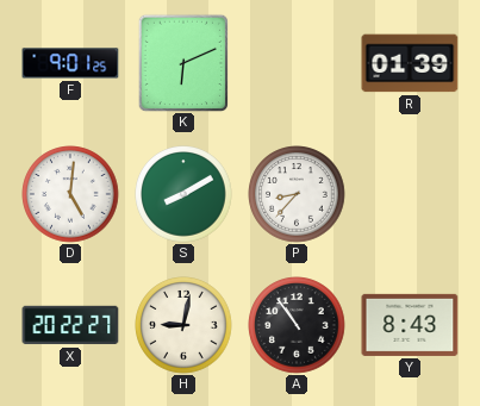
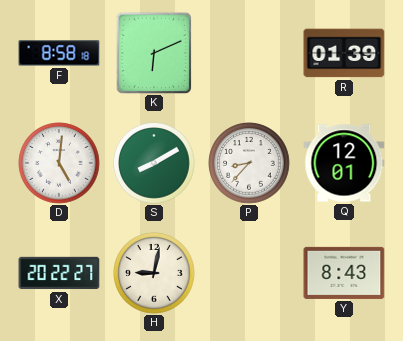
F: 9:01 -> 8:58 (59, 53)
Q: none -> 12:01 (344, 163)
A: 10:54 -> none (297, 325)
